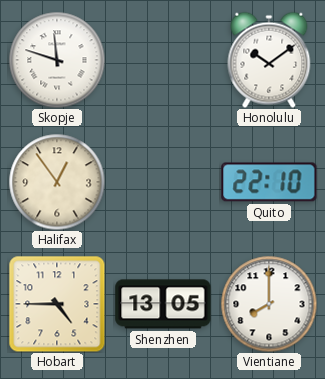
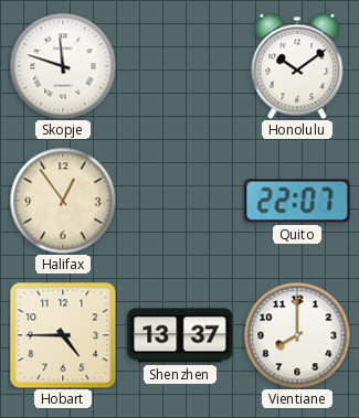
Quito: 22:10 -> 22:07 (297, 201)
Shenzhen: 13:05 -> 13:37 (180, 335)
